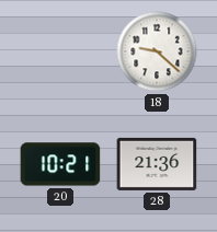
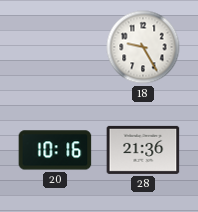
18: 9:22 -> 9:25 (143, 47)
20: 10:21 -> 10:16 (55, 150)
